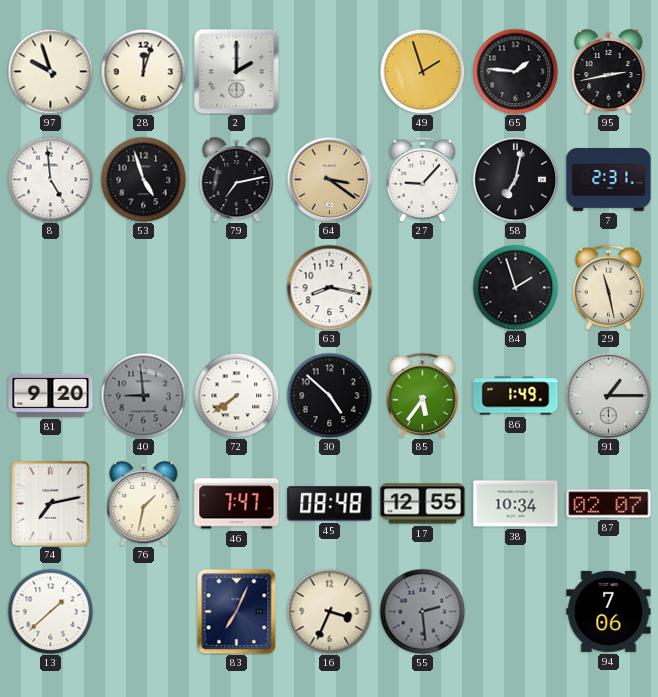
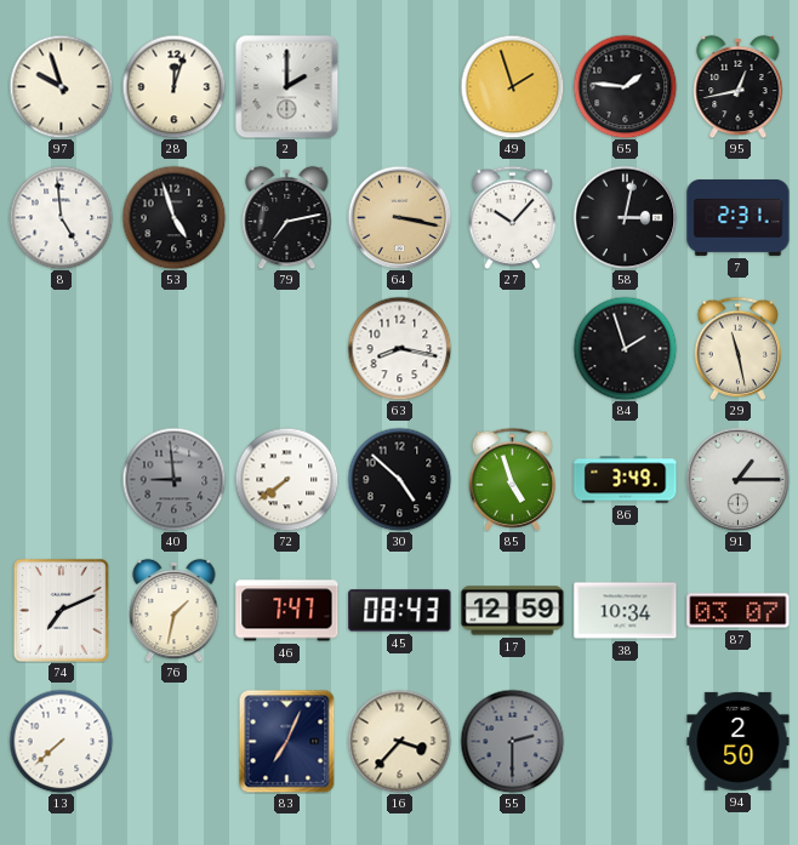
95: 2:43 -> 12:43 (739, 86)
64: 3:21 -> 3:17 (399, 217)
27: 9:07 -> 10:07 (513, 217)
58: 7:02 -> 3:02 (625, 217)
81: 9:20 -> none (51, 395)
85: 5:36 -> 4:57 (513, 479)
86: 1:49 -> 3:49 (626, 480)
74: 7:13 -> 7:11 (61, 610)
45: 08:48 -> 08:43 (400, 611)
17: 12:55 -> 12:59 (513, 611)
87: 02:07 -> 03:07 (739, 611)
13: 1:38 -> 7:38 (61, 741)
16: 3:34 -> 3:37 (399, 741)
55: 2:29 -> 2:30 (512, 741)
94: 7:06 -> 2:50 (739, 741)
